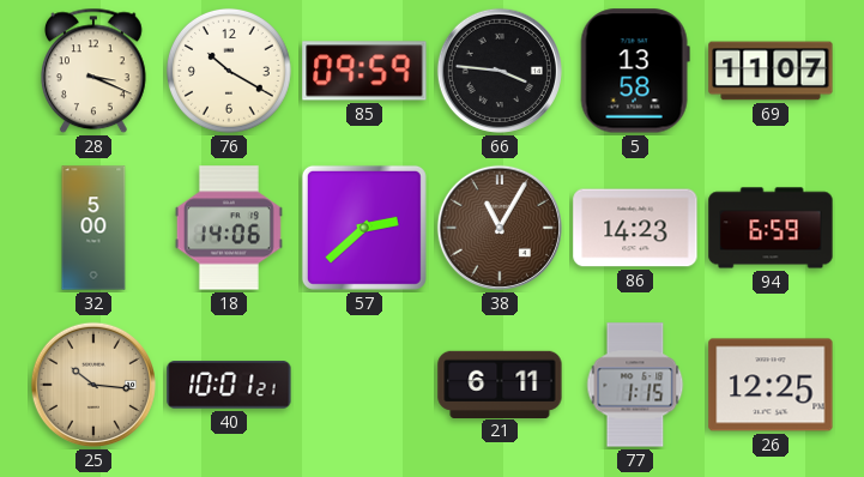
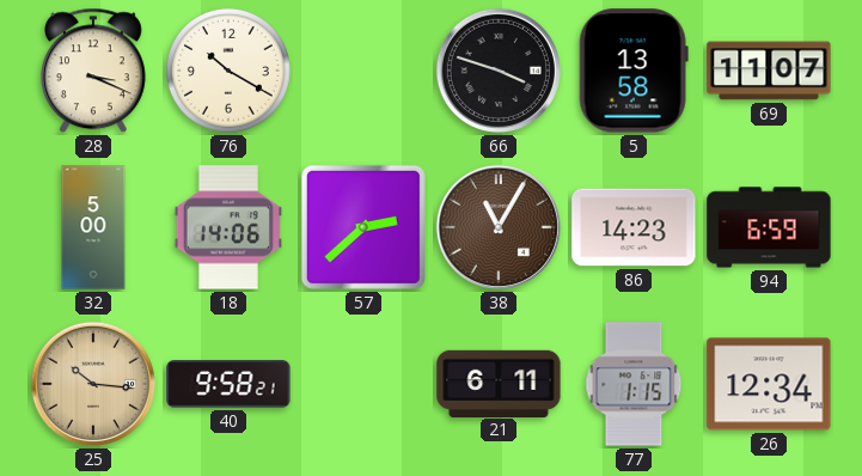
85: 09:59 -> none (364, 71)
66: 3:46 -> 3:48 (499, 71)
40: 10:01 -> 9:58 (228, 384)
26: 12:25 -> 12:34 (769, 384)
